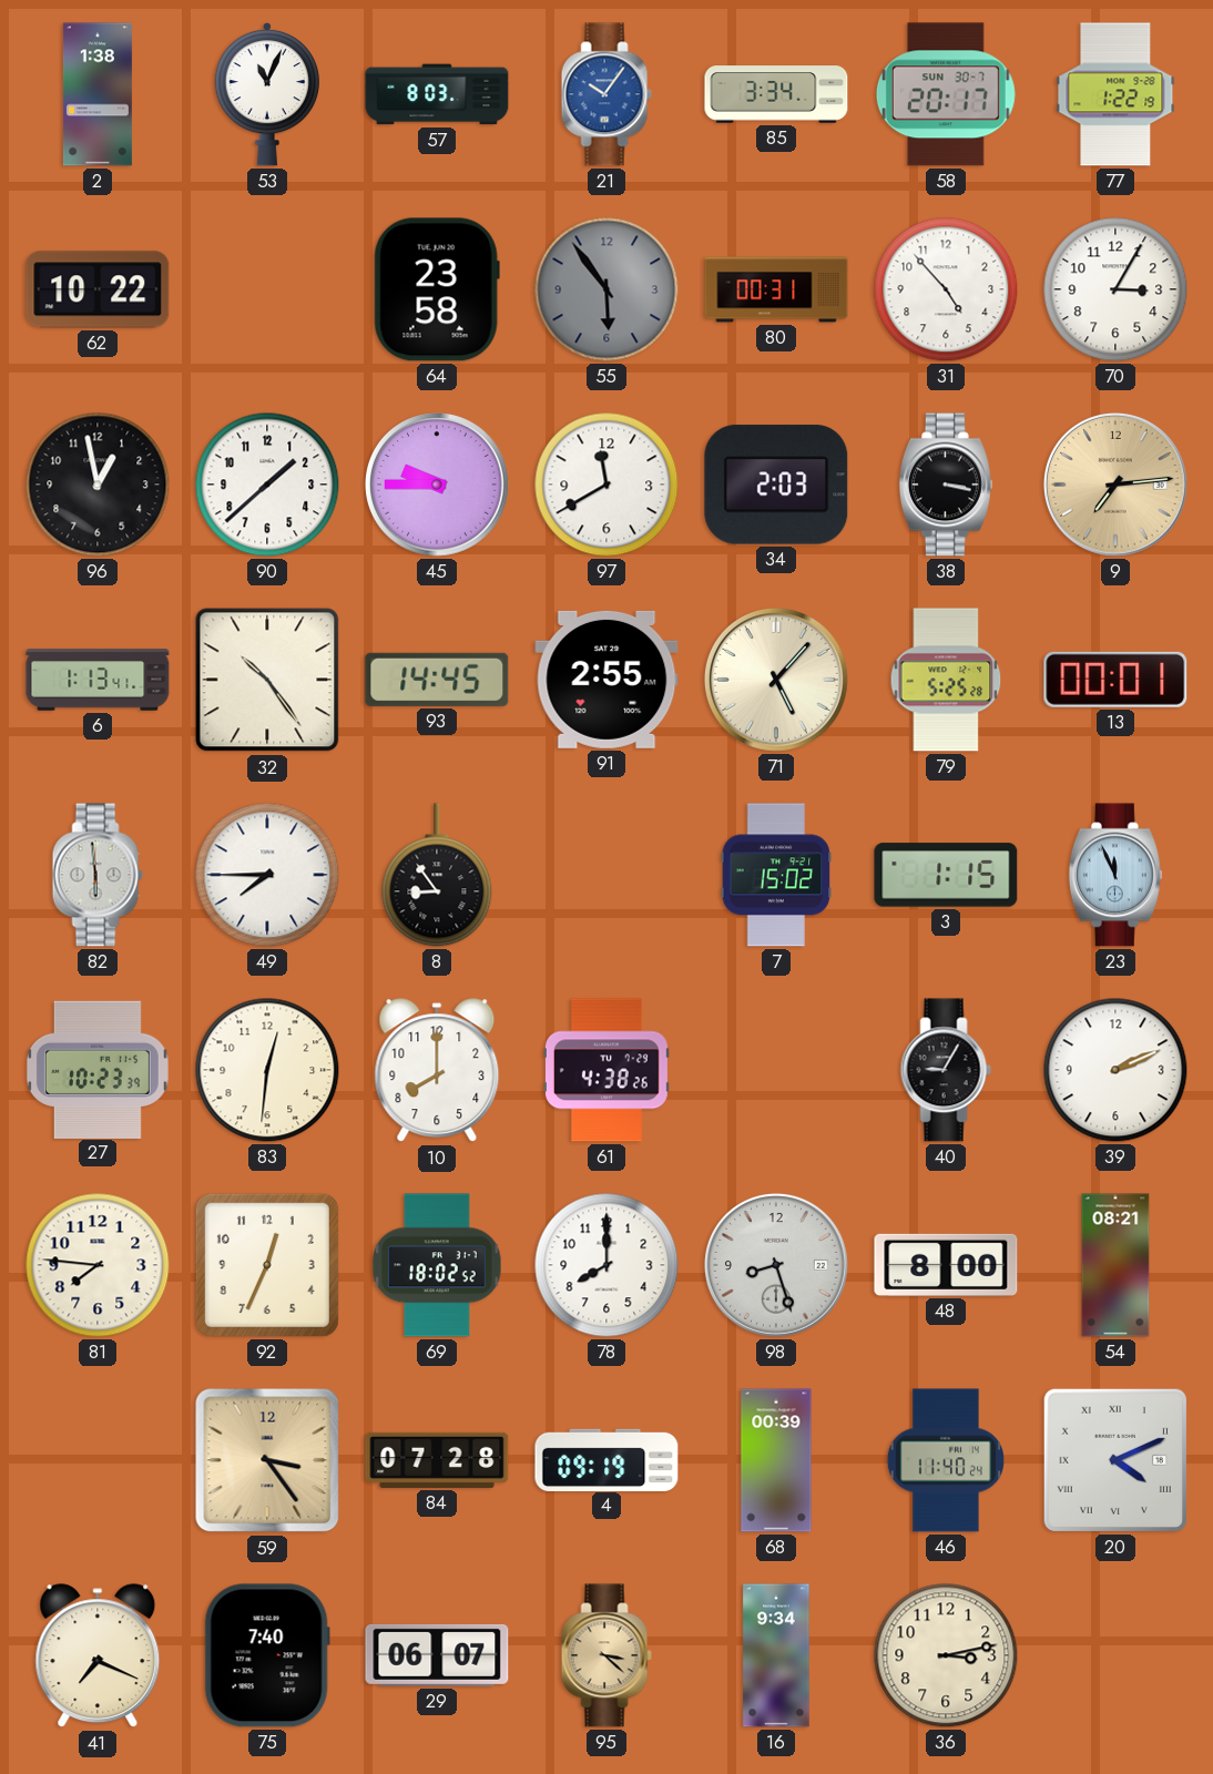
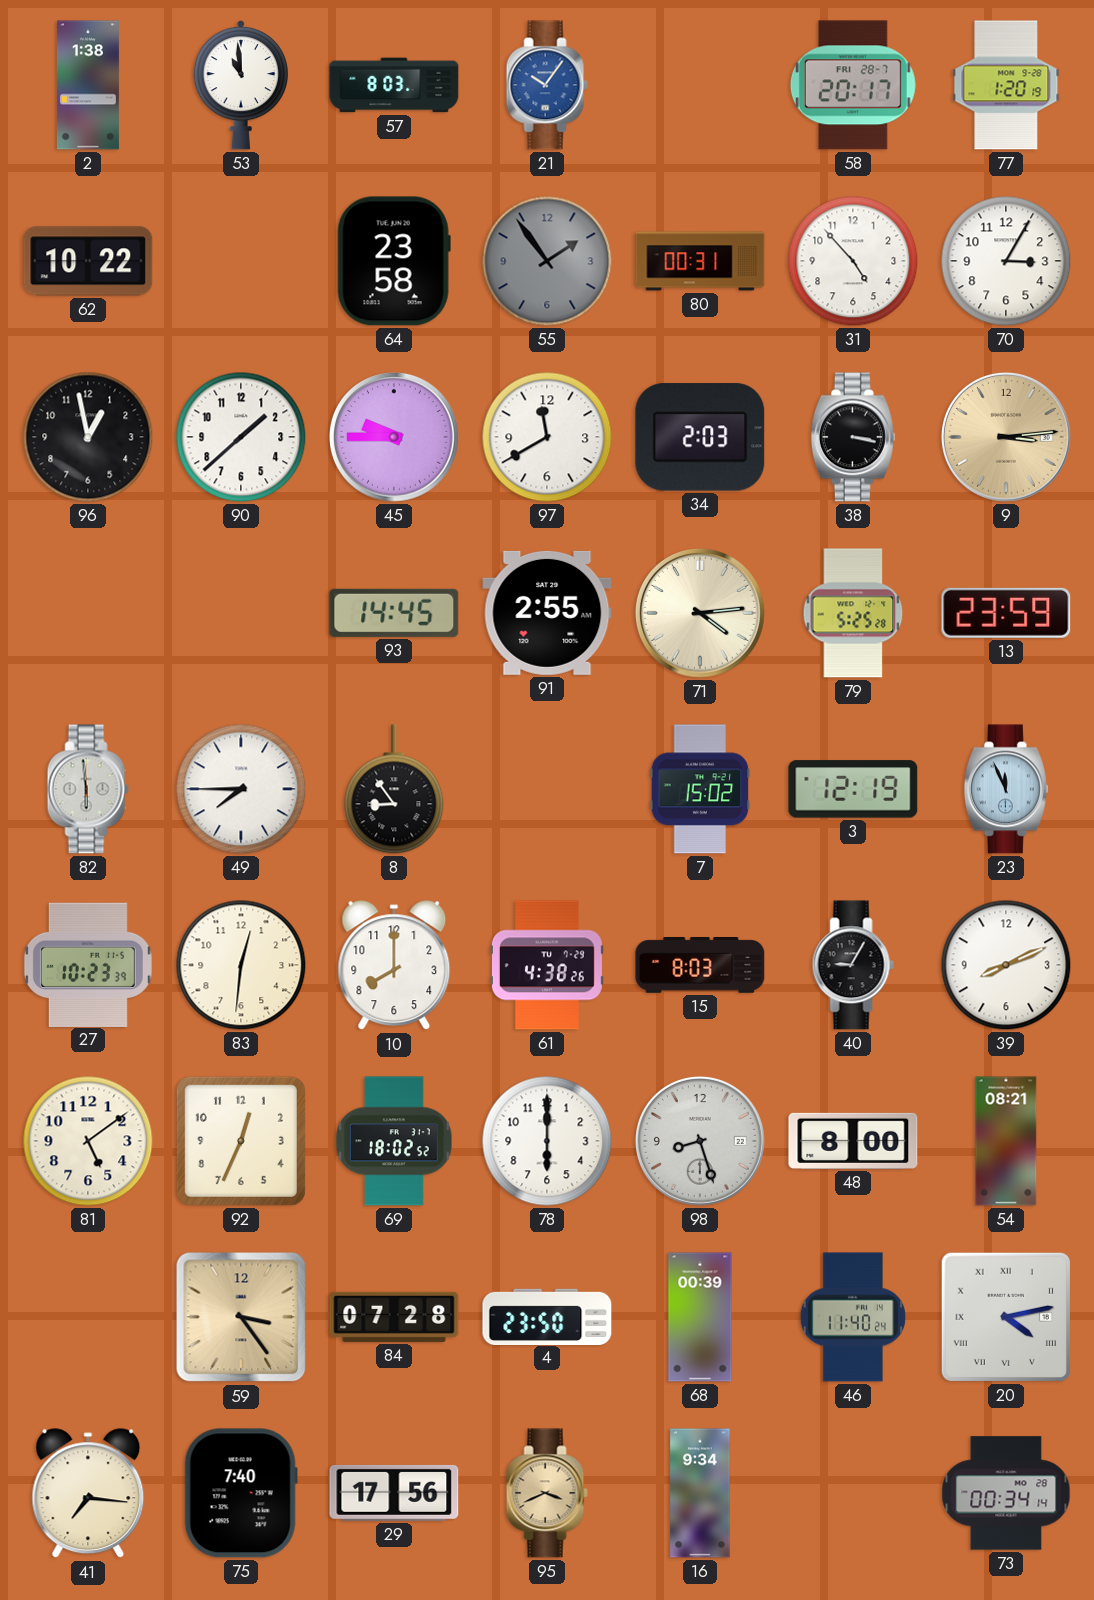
53: 11:04 -> 10:59 (240, 85)
85: 3:34 -> none (776, 94)
58 date: SUN 30-7 -> FRI 28-7 (853, 85)
77: 1:22 -> 1:20 (1006, 85)
55: 5:54 -> 1:54 (547, 261)
9: 7:14 -> 3:14 (1006, 437)
6: 1:13 -> none (98, 680)
32: 10:24 -> none (267, 680)
71: 5:07 -> 4:14 (700, 613)
13: 00:01 -> 23:59 (1006, 613)
3: 1:15 -> 12:19 (853, 789)
15: none -> 8:03 (700, 966)
39: 2:11 -> 8:11 (1006, 965)
81: 7:46 -> 5:09 (88, 1141)
78: 8:00 -> 6:00 (547, 1141)
4: 09:19 -> 23:50 (547, 1316)
20: 4:11 -> 4:13 (1006, 1317)
41: 7:19 -> 7:16 (88, 1494)
29: 06:07 -> 17:56 (394, 1493)
95: 3:22 -> 3:41 (547, 1493)
36: 3:13 -> none (946, 1655)
73: none -> 00:34 (1006, 1493)
